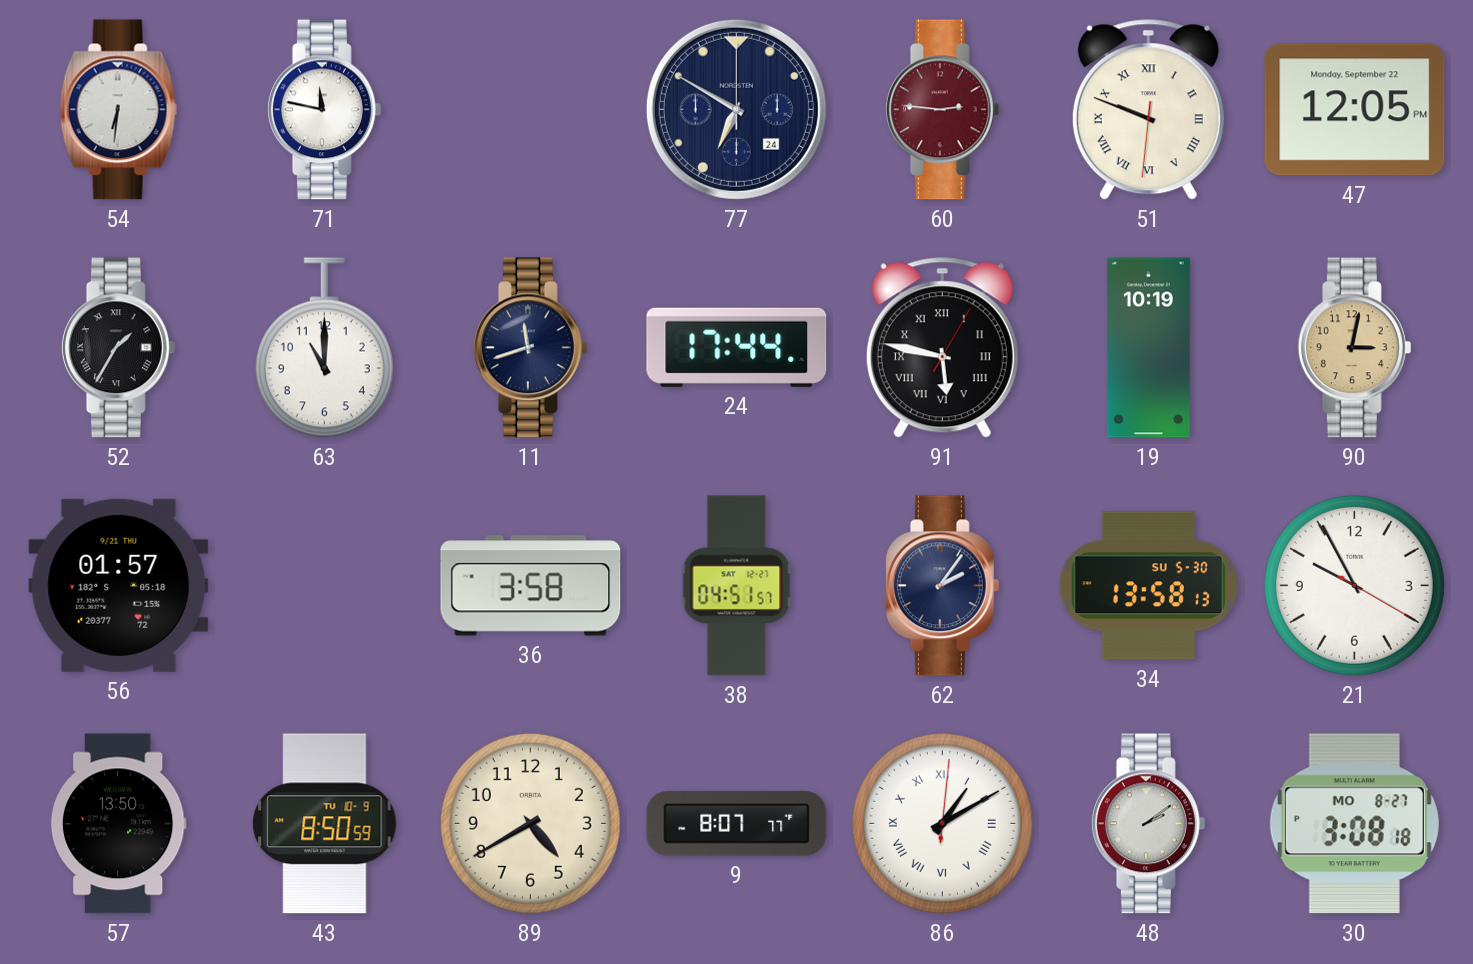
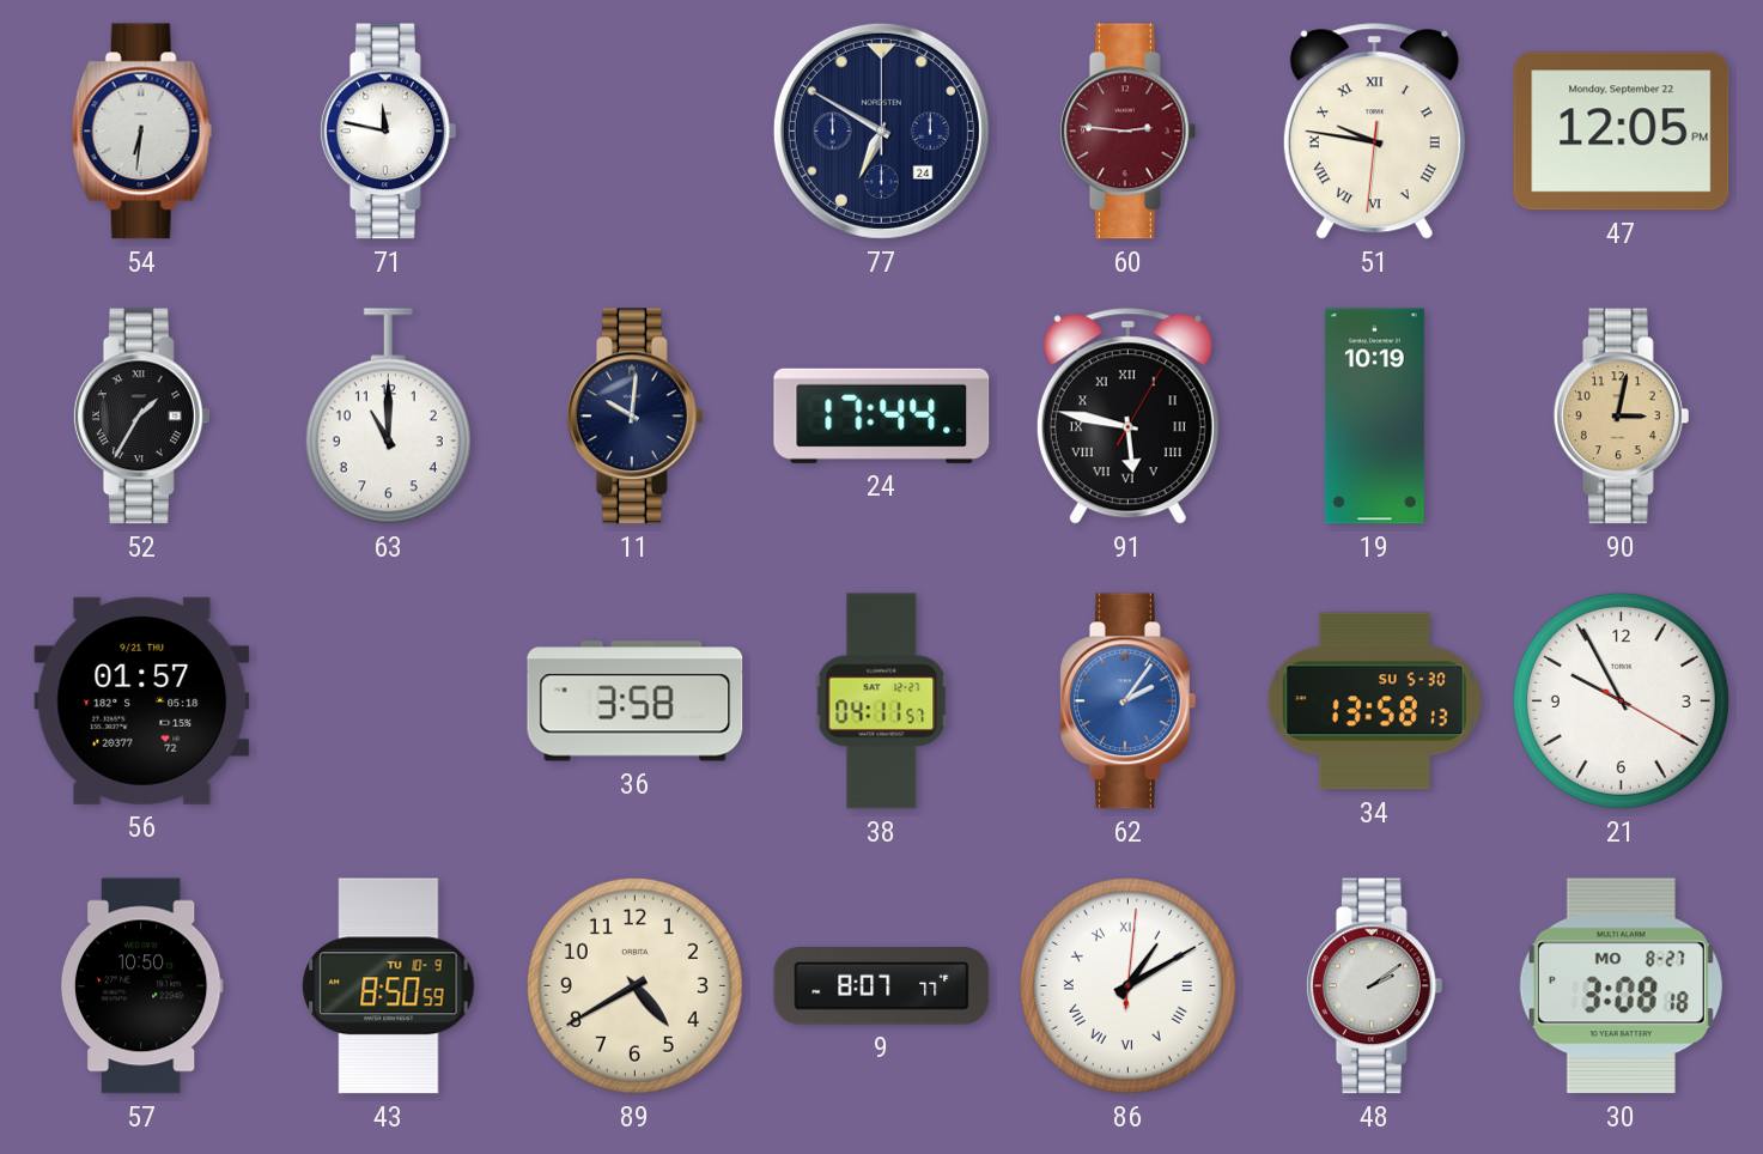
51: 9:48 -> 9:46 (1374, 132)
11: 11:42 -> 10:01 (634, 417)
38: 04:51 -> 04:11 (882, 701)
62 dial: navy -> blue (1127, 701)
57: 13:50 -> 10:50 (141, 986)
